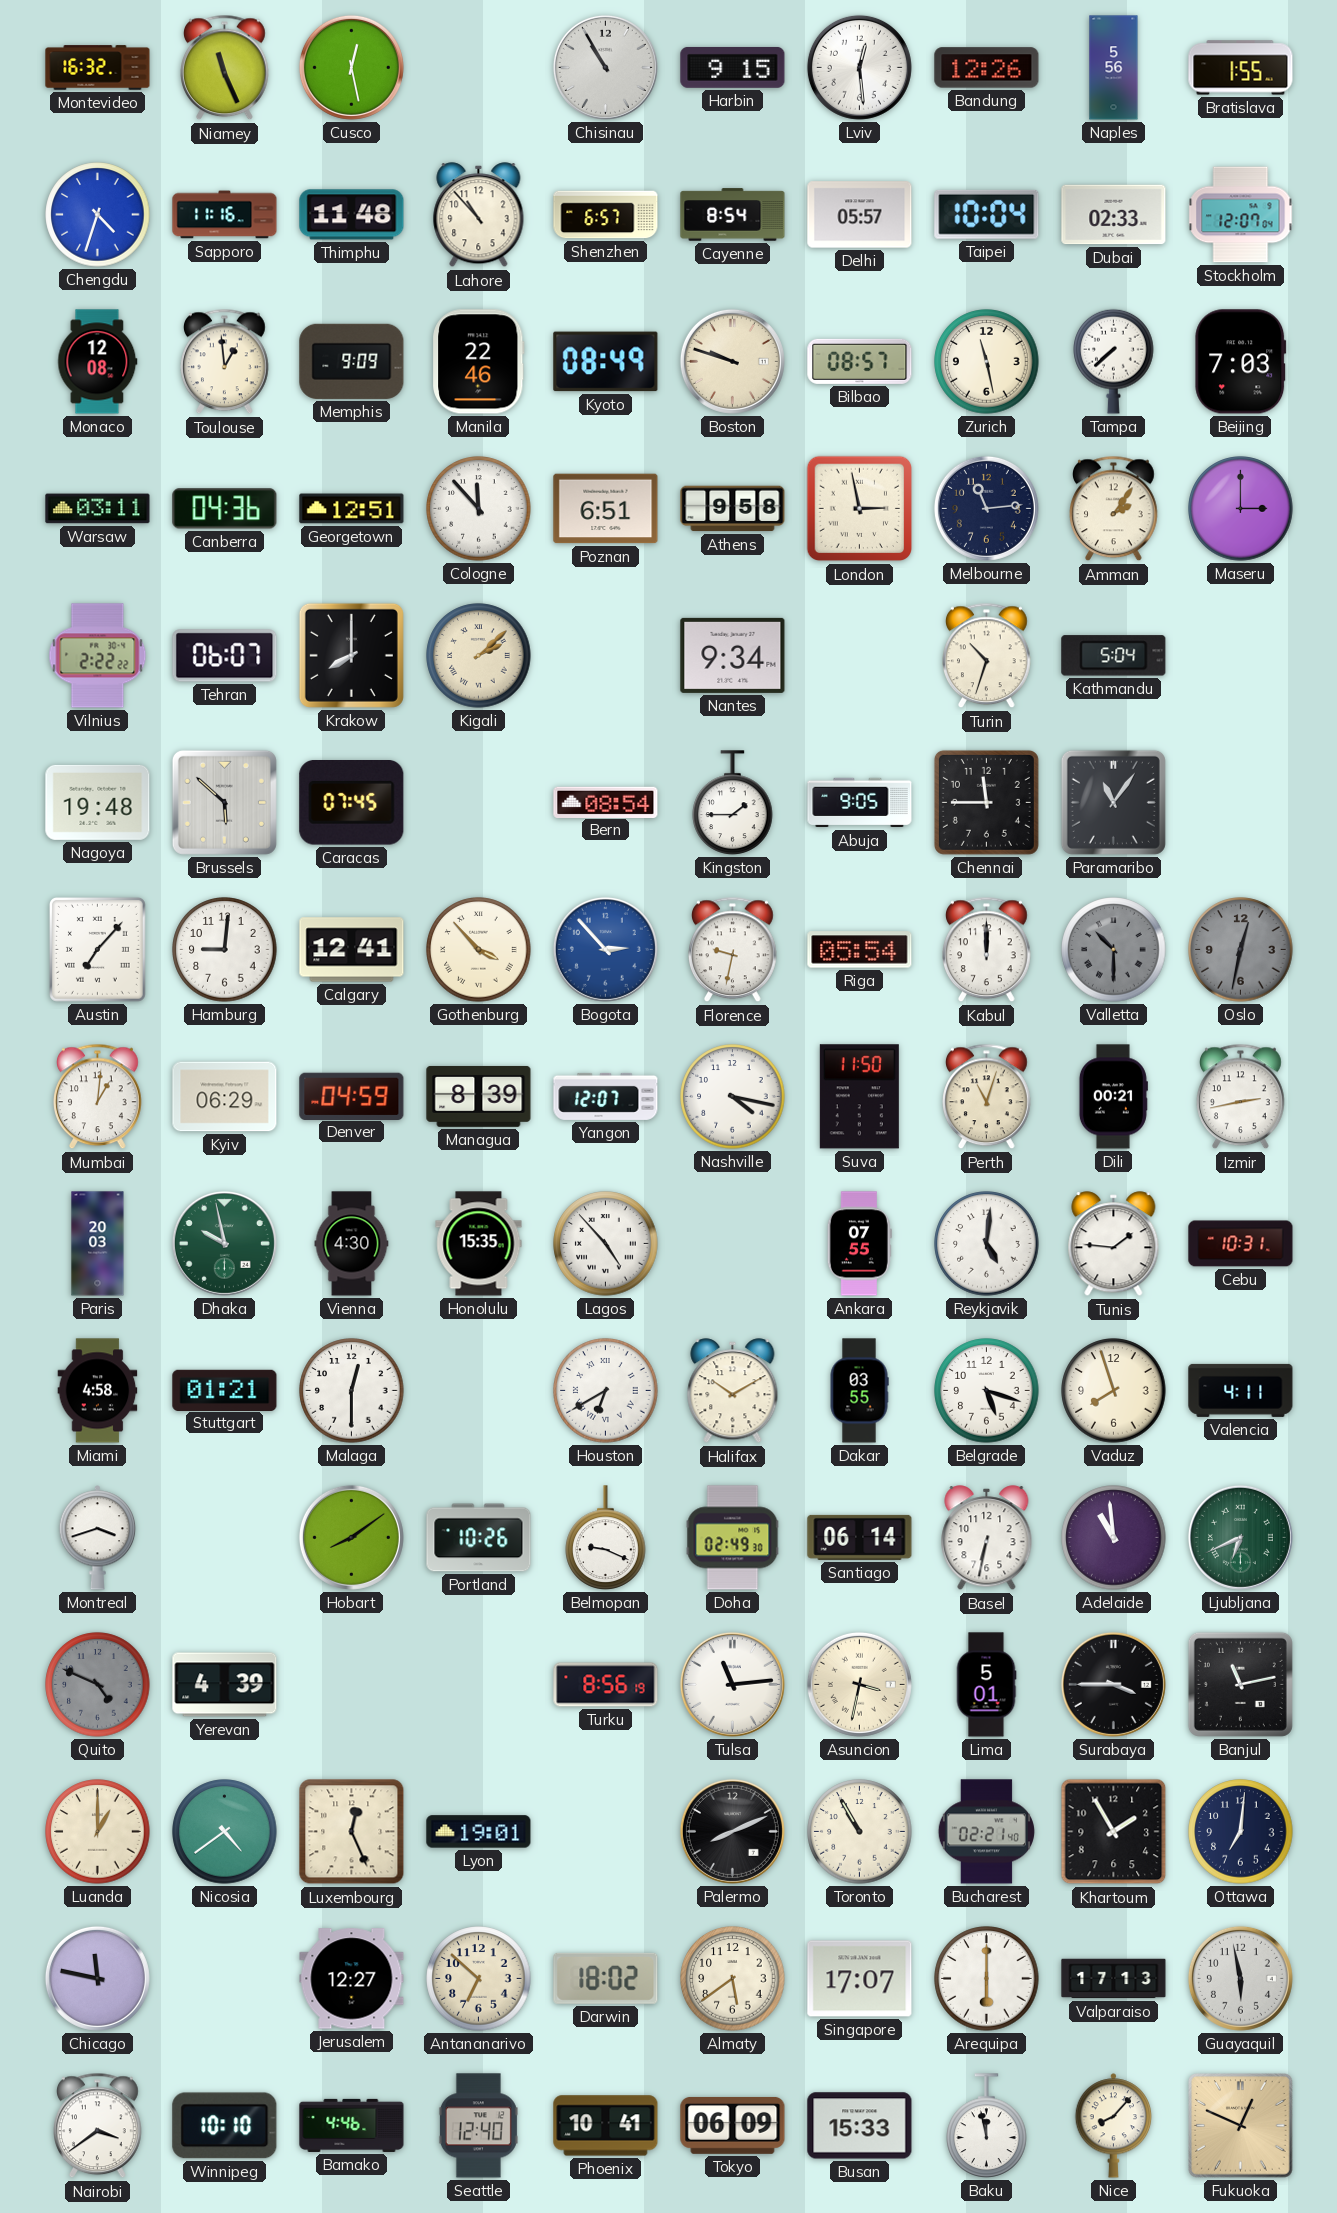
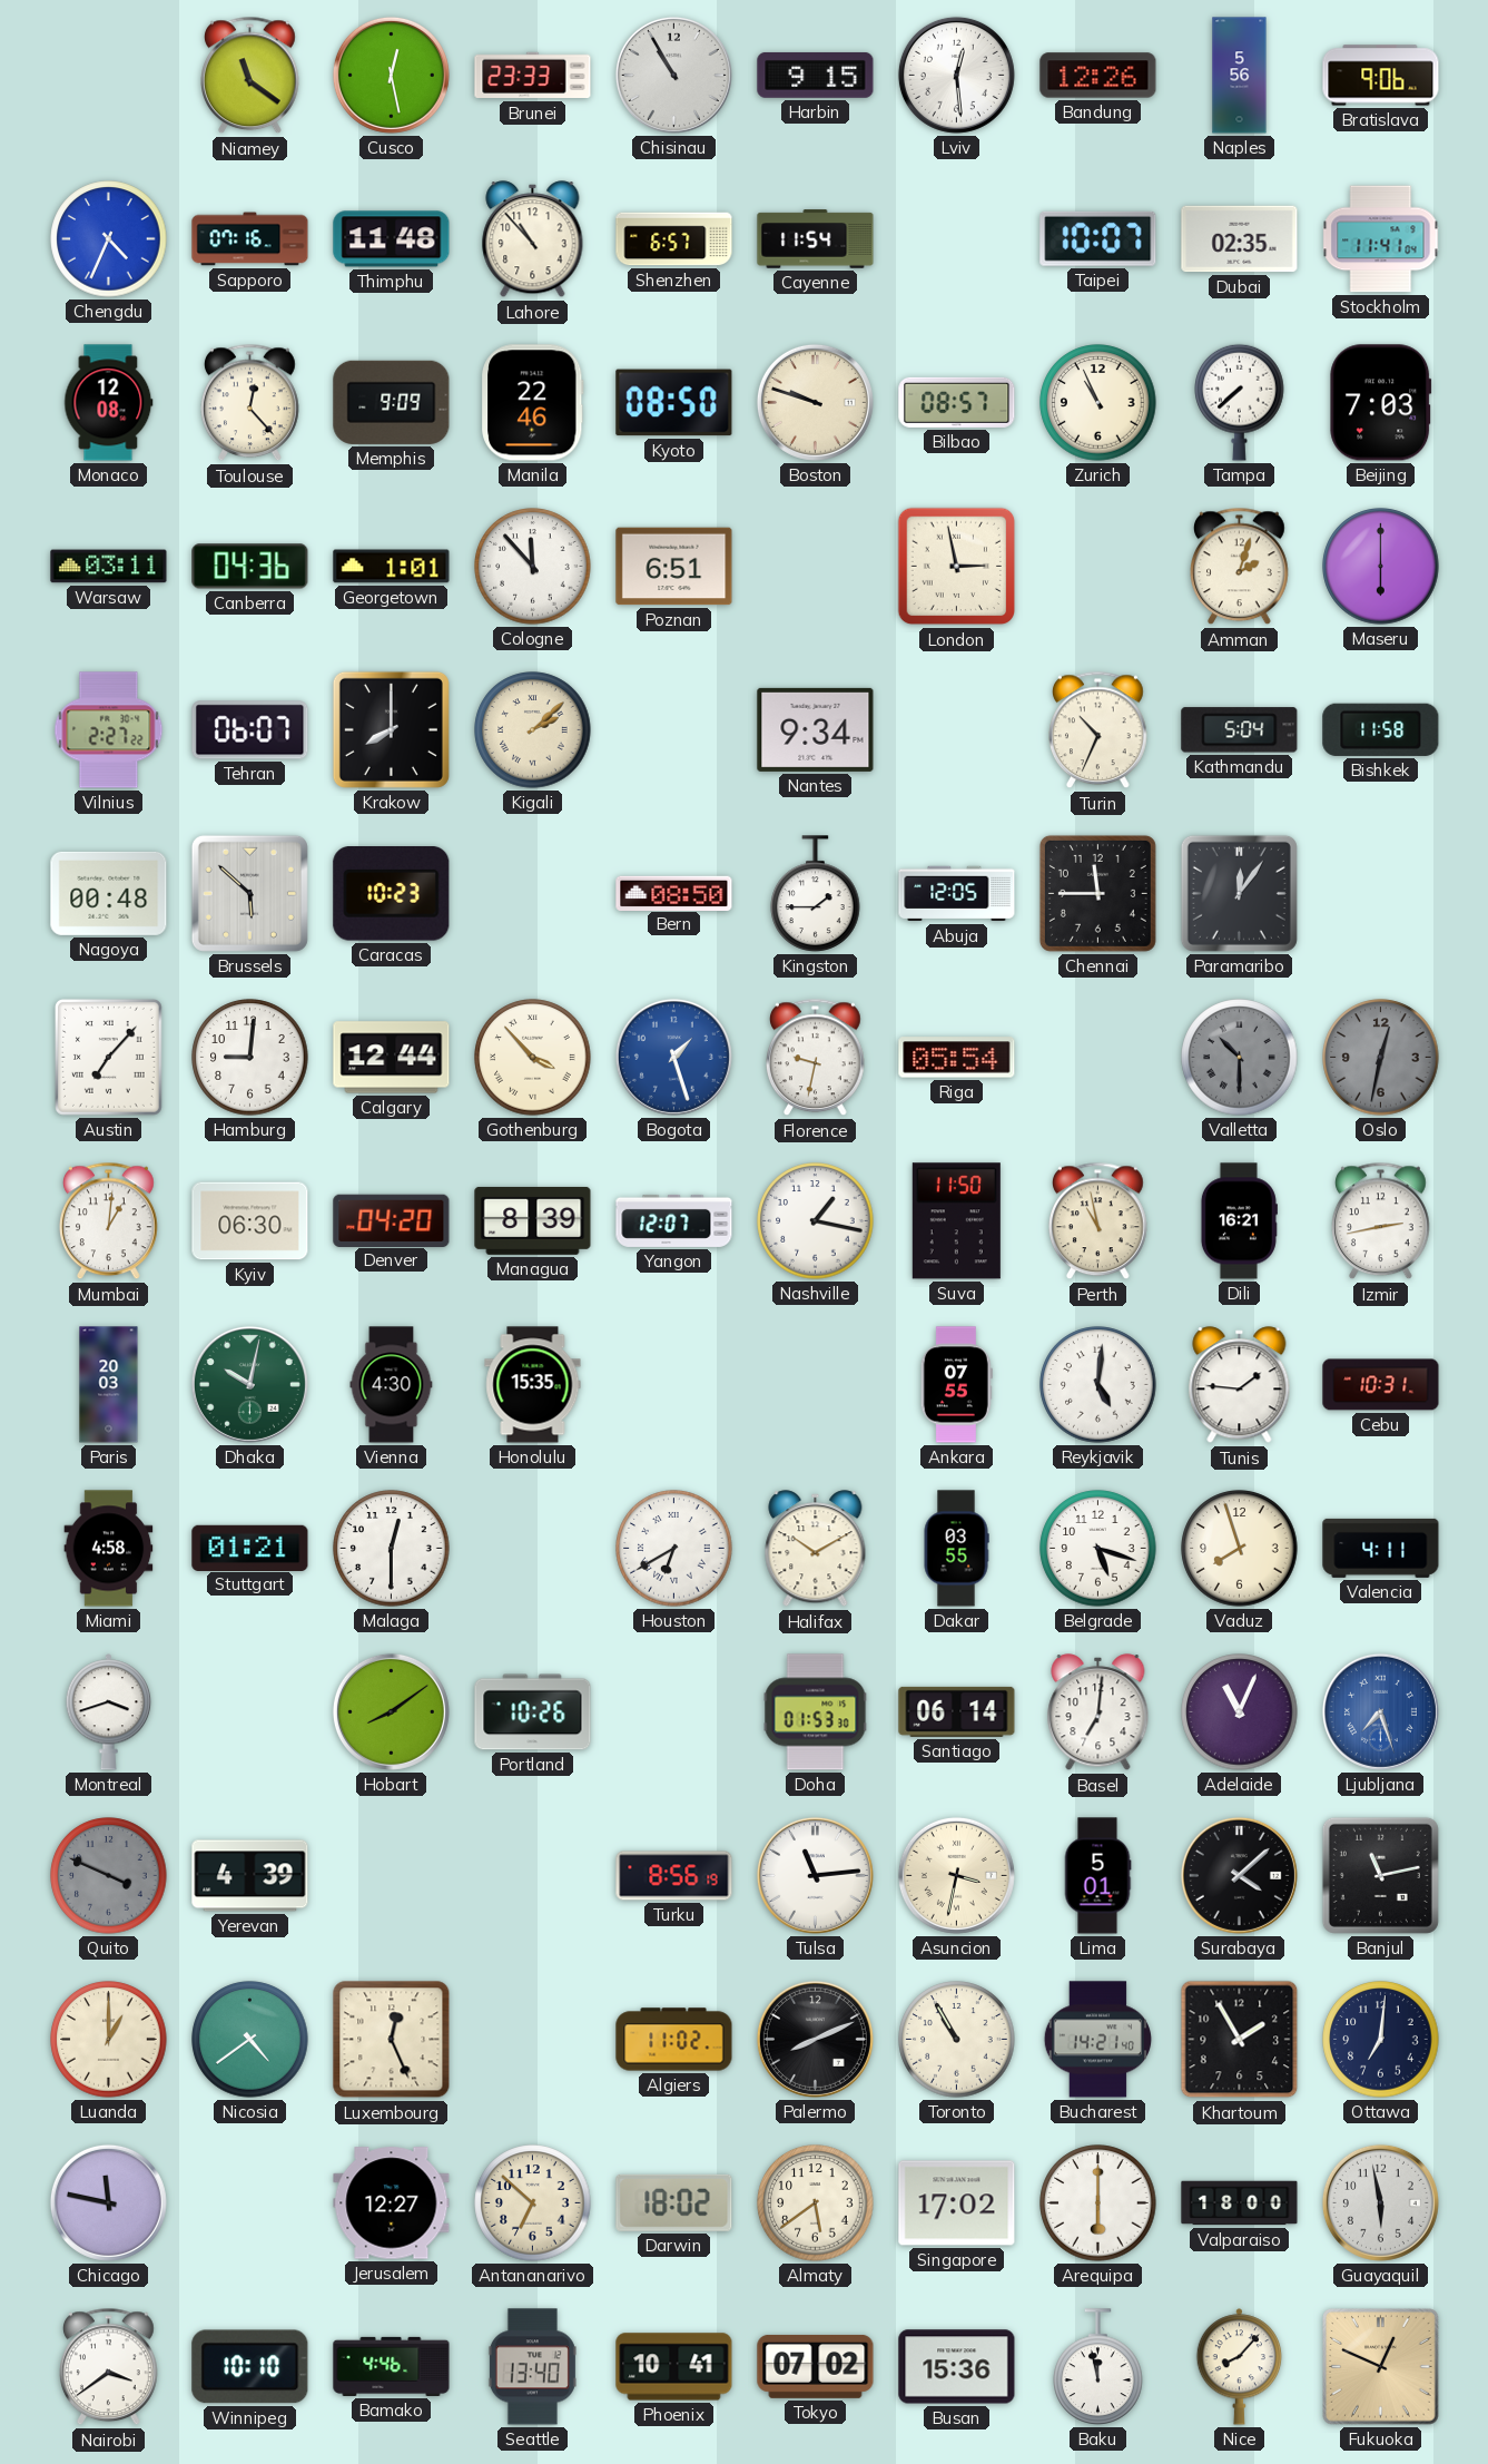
Montevideo: 16:32 -> none (98, 68)
Niamey: 11:26 -> 11:21 (250, 76)
Brunei: none -> 23:33 (533, 76)
Bratislava: 1:55 -> 9:06 (1381, 76)
Chengdu: 4:33 -> 4:34 (109, 239)
Sapporo: 11:16 -> 07:16 (250, 239)
Cayenne: 8:54 -> 11:54 (816, 239)
Delhi: 05:57 -> none (860, 215)
Taipei: 10:04 -> 10:07 (1098, 238)
Dubai: 02:33 -> 02:35 (1240, 239)
Stockholm: 12:07 -> 11:41 (1381, 239)
Toulouse: 12:59 -> 12:23 (250, 403)
Kyoto: 08:49 -> 08:50 (674, 403)
Zurich: 11:28 -> 10:56 (1098, 403)
Georgetown: 12:51 -> 1:01 (392, 567)
Athens: 9:58 -> none (733, 509)
Melbourne: 11:14 -> none (986, 508)
Amman: 2:06 -> 2:03 (1240, 567)
Maseru: 3:00 -> 6:00 (1381, 567)
Vilnius: 2:22 -> 2:27 (109, 730)
Turin: 10:33 -> 10:34 (1098, 730)
Bishkek: none -> 11:58 (1381, 729)
Nagoya: 19:48 -> 00:48 (109, 893)
Caracas: 07:45 -> 10:23 (392, 894)
Bern: 08:54 -> 08:50 (674, 893)
Abuja: 9:05 -> 12:05 (957, 894)
Paramaribo: 11:06 -> 12:06 (1239, 893)
Calgary: 12:41 -> 12:44 (392, 1058)
Bogota: 2:53 -> 1:27 (673, 1057)
Kabul: 12:00 -> none (987, 950)
Kyiv: 06:29 -> 06:30 (250, 1221)
Denver: 04:59 -> 04:20 (392, 1220)
Nashville: 4:17 -> 1:17 (816, 1221)
Perth: 11:03 -> 10:58 (1098, 1221)
Dili: 00:21 -> 16:21 (1239, 1221)
Dhaka: 9:58 -> 10:02 (249, 1384)
Lagos: 4:53 -> none (606, 1244)
Belmopan: 9:19 -> none (606, 1538)
Doha: 02:49 -> 01:53 (816, 1712)
Basel: 6:32 -> 7:01 (1098, 1712)
Adelaide: 10:59 -> 11:04 (1240, 1712)
Ljubljana: 6:41 -> 7:27 (1380, 1711)
Ljubljana dial: green -> blue (1380, 1711)
Quito: 4:49 -> 3:49 (109, 1876)
Surabaya: 3:45 -> 4:08 (1239, 1875)
Lyon: 19:01 -> none (479, 1832)
Algiers: none -> 11:02 (674, 2040)
Bucharest: 02:21 -> 14:21 (1097, 2040)
Singapore: 17:07 -> 17:02 (957, 2203)
Valparaiso: 17:13 -> 18:00 (1240, 2203)
Seattle: 12:40 -> 13:40 (532, 2367)
Tokyo: 06:09 -> 07:02 (816, 2366)
Busan: 15:33 -> 15:36 (957, 2367)
